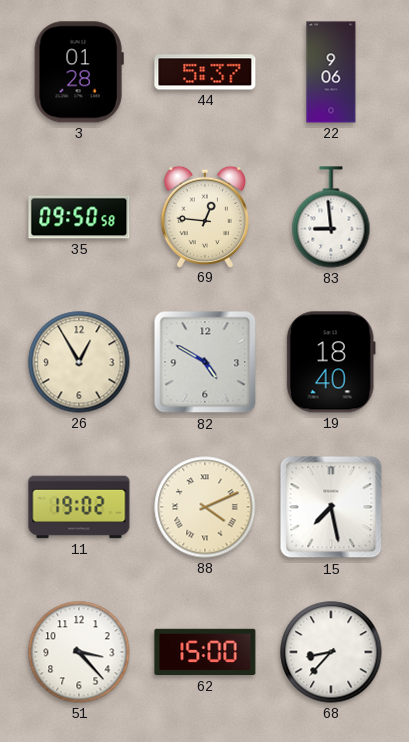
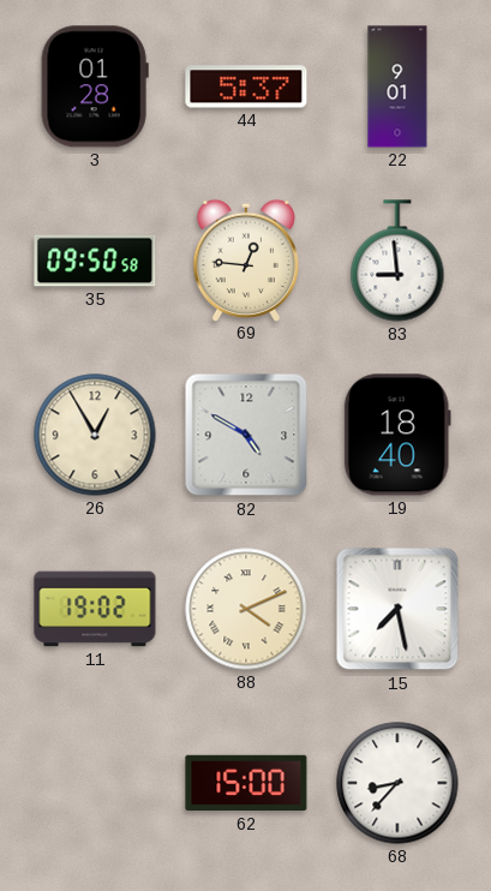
22: 9:06 -> 9:01 (397, 86)
51: 3:23 -> none (79, 652)
